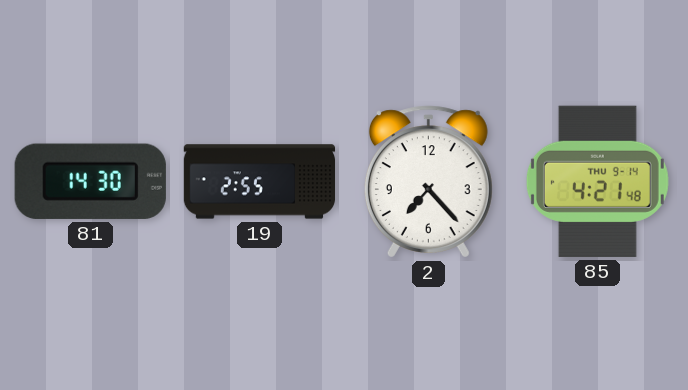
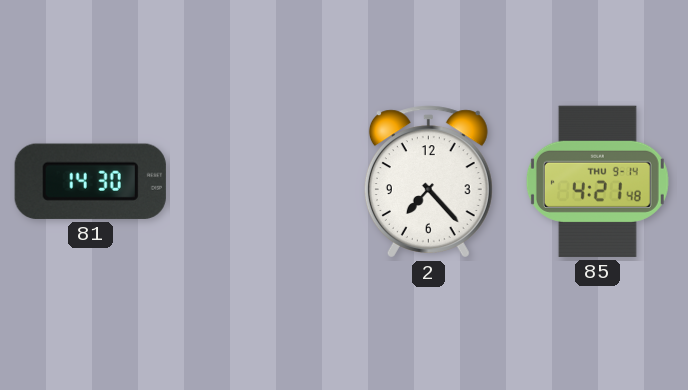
19: 2:55 -> none (260, 182)
